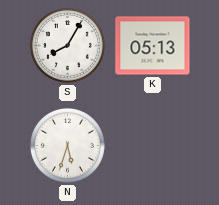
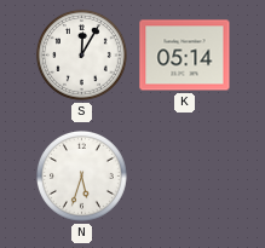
S: 8:05 -> 12:05 (81, 54)
K: 05:13 -> 05:14 (185, 56)
